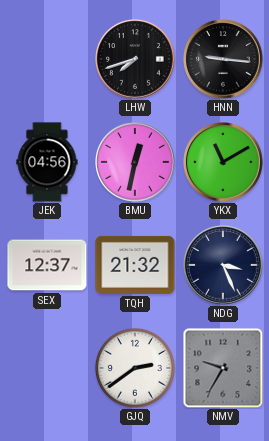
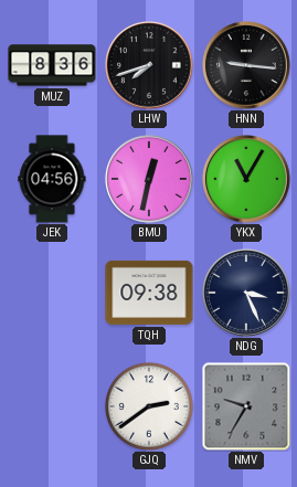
MUZ: none -> 8:36 (52, 65)
YKX: 11:10 -> 11:05 (247, 180)
SEX: 12:37 -> none (47, 265)
TQH: 21:32 -> 09:38 (149, 293)
